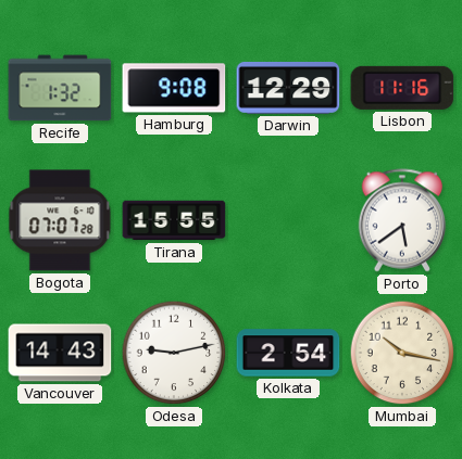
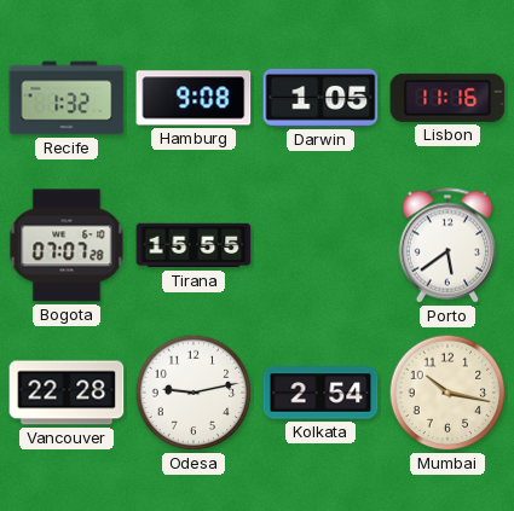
Darwin: 12:29 -> 1:05 (320, 98)
Vancouver: 14:43 -> 22:28 (67, 393)
